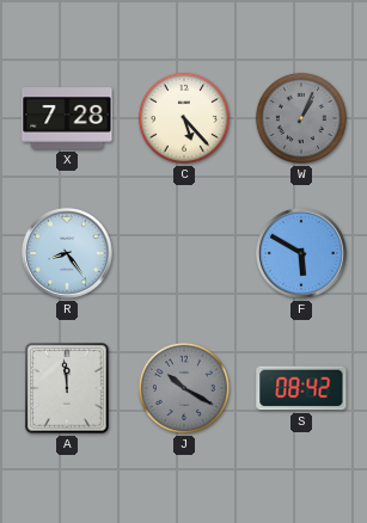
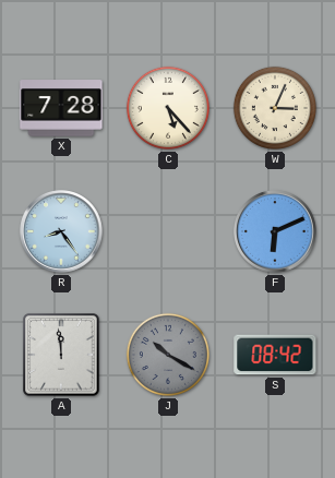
W: 1:04 -> 3:04 (275, 108)
W dial: grey -> cream (275, 108)
F: 5:50 -> 6:11 (275, 231)
